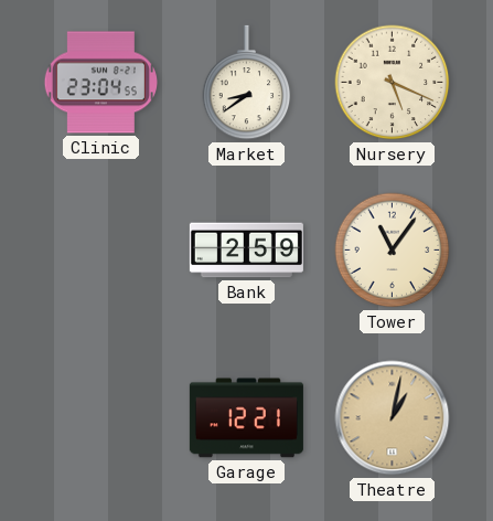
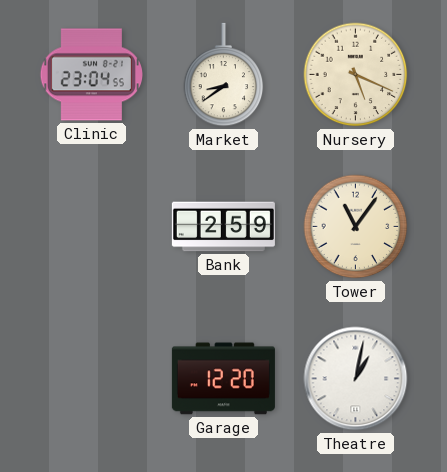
Garage: 12:21 -> 12:20 (223, 379)
Theatre dial: champagne -> white (356, 379)
